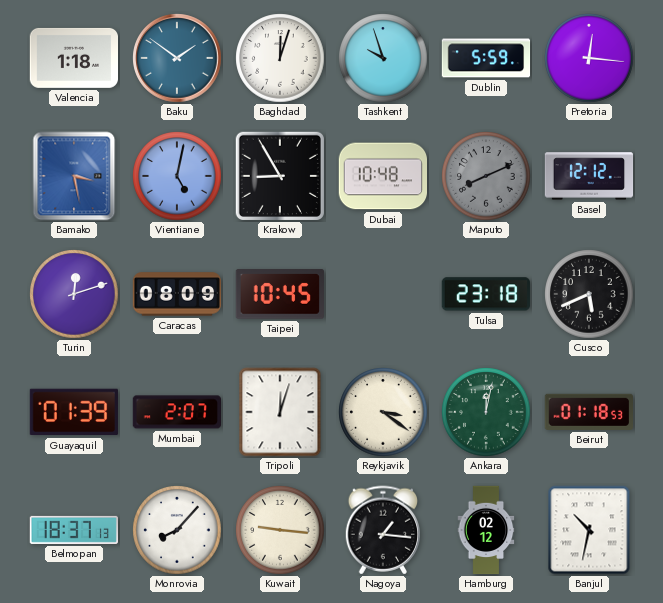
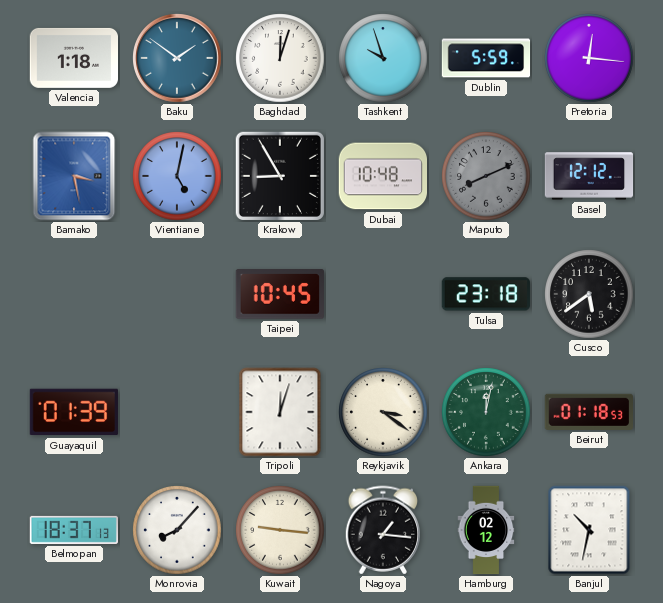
Turin: 12:12 -> none (74, 294)
Caracas: 08:09 -> none (176, 294)
Cusco: 5:41 -> 5:39 (589, 294)
Mumbai: 2:07 -> none (176, 412)
